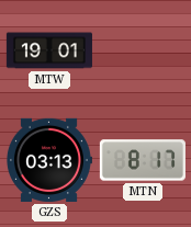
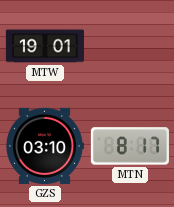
GZS: 03:13 -> 03:10 (45, 146)
